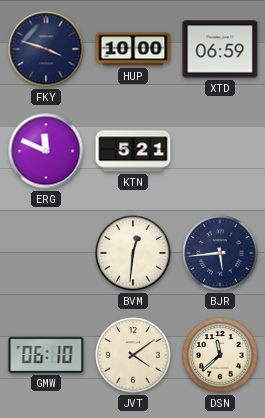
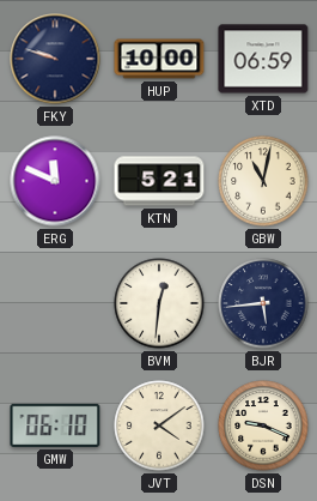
FKY: 3:48 -> 9:48 (55, 59)
GBW: none -> 11:02 (263, 181)
DSN: 11:38 -> 9:19 (263, 425)
